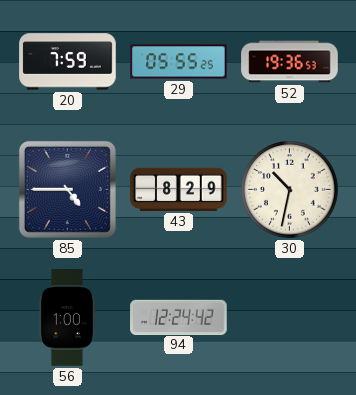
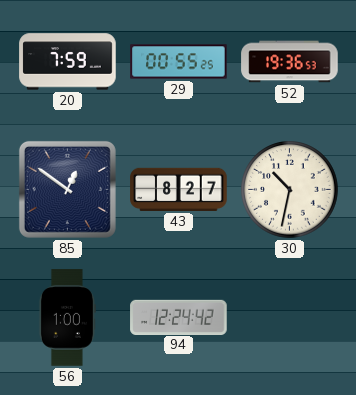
29: 05:55 -> 00:55 (179, 62)
85: 4:45 -> 12:51 (67, 189)
43: 8:29 -> 8:27 (179, 189)
